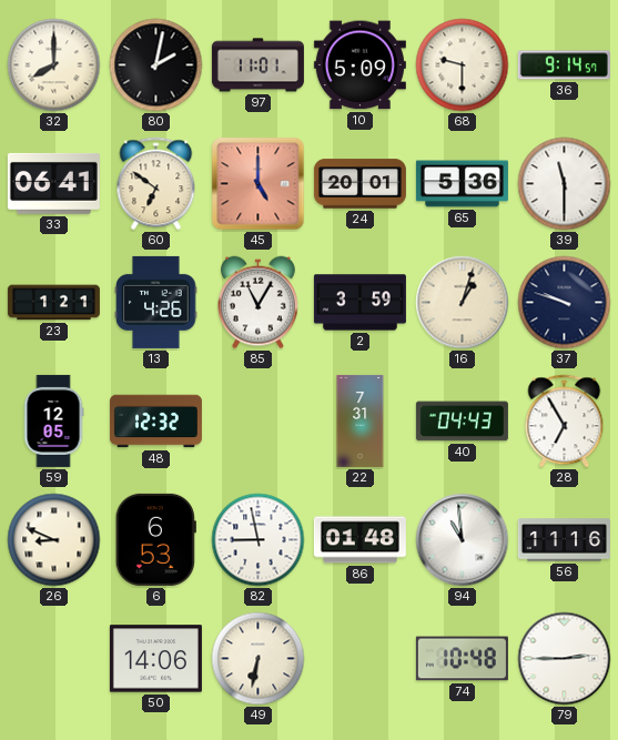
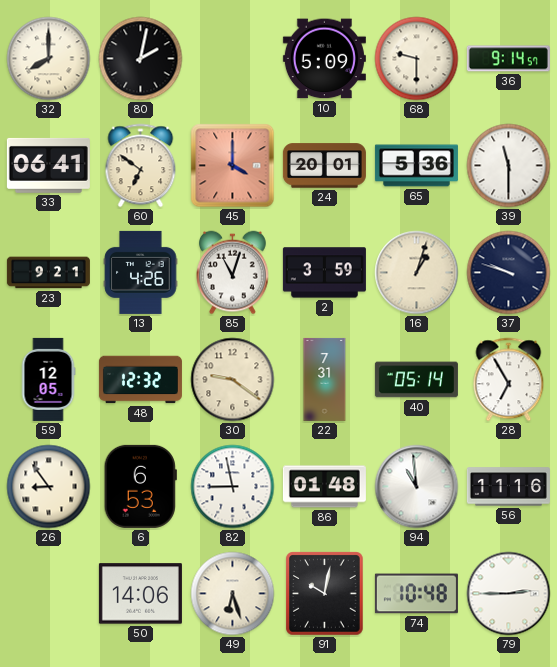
97: 11:01 -> none (257, 65)
45: 5:00 -> 4:00 (233, 166)
23: 1:21 -> 9:21 (48, 273)
85: 11:05 -> 11:03 (233, 273)
30: none -> 9:21 (233, 380)
40: 04:43 -> 05:14 (416, 380)
26: 8:49 -> 8:54 (49, 487)
49: 6:32 -> 6:27 (233, 594)
91: none -> 10:02 (325, 594)
